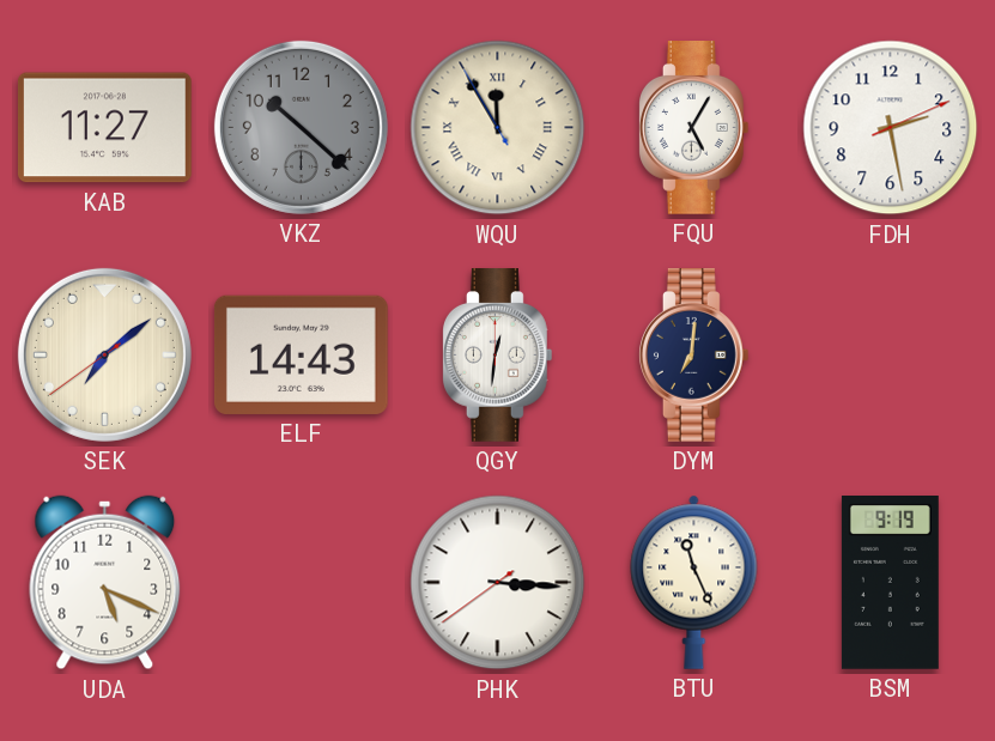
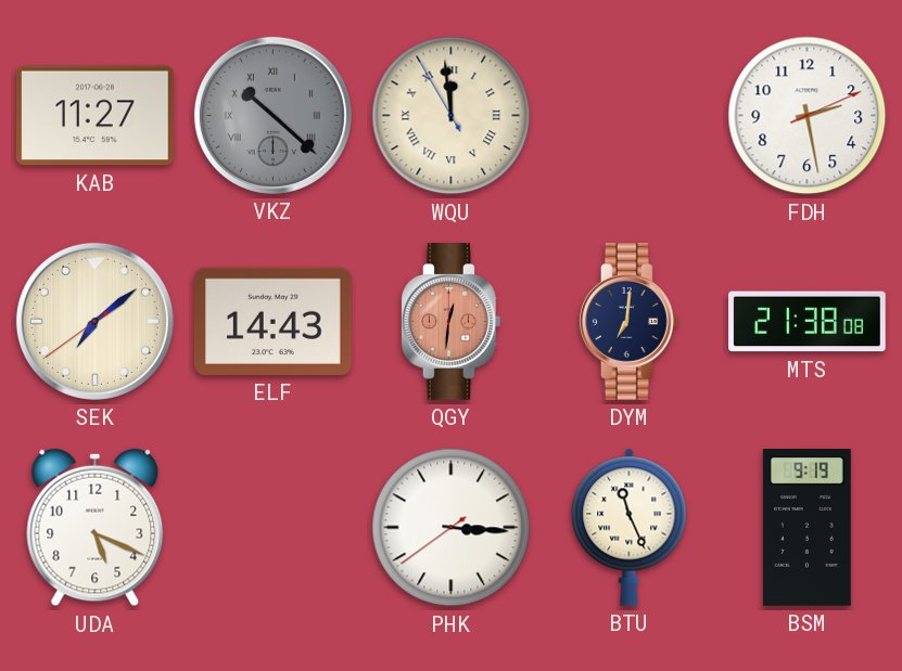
VKZ numerals: Arabic -> Roman (272, 115)
WQU: 11:54 -> 11:58 (452, 116)
FQU: 5:05 -> none (693, 128)
QGY dial: white -> salmon (450, 322)
MTS: none -> 21:38 (808, 322)
